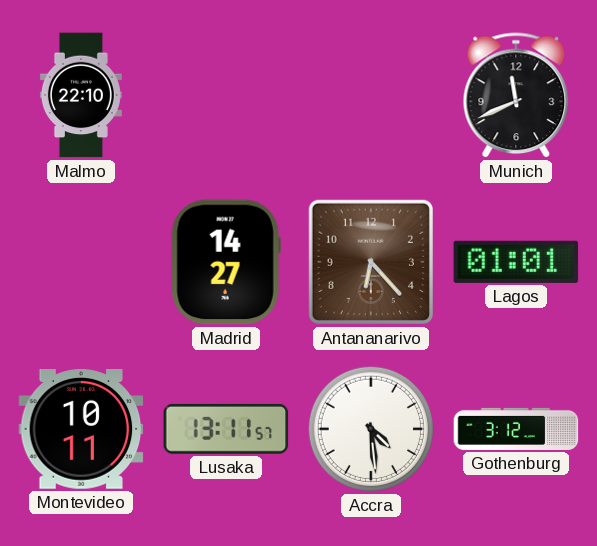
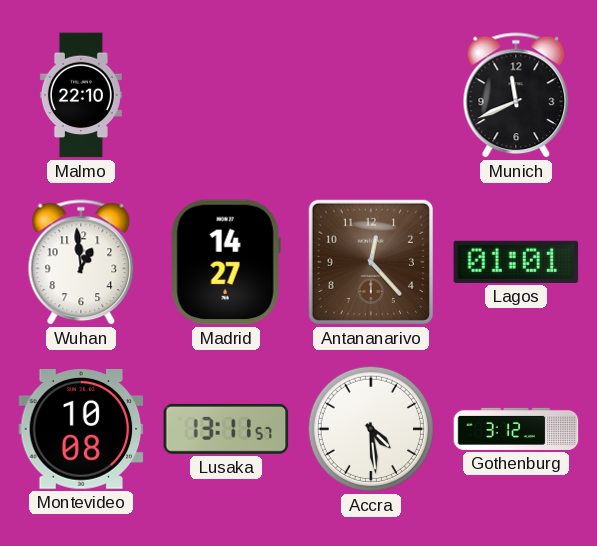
Wuhan: none -> 12:59 (81, 263)
Antananarivo: 6:23 -> 12:23 (371, 262)
Montevideo: 10:11 -> 10:08 (81, 430)
